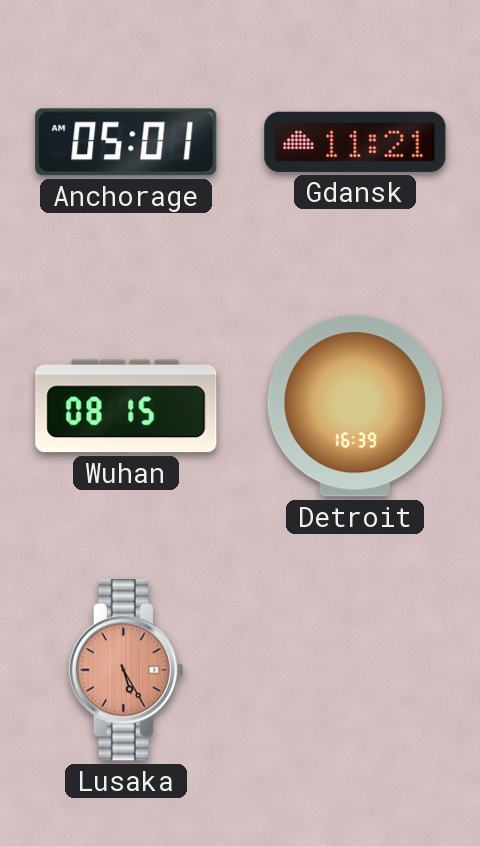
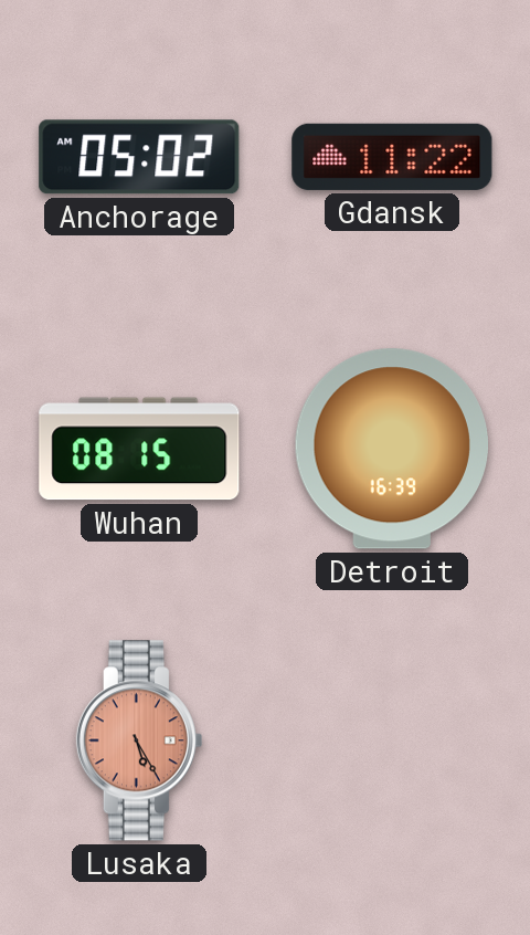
Anchorage: 05:01 -> 05:02 (139, 157)
Gdansk: 11:21 -> 11:22 (392, 157)
